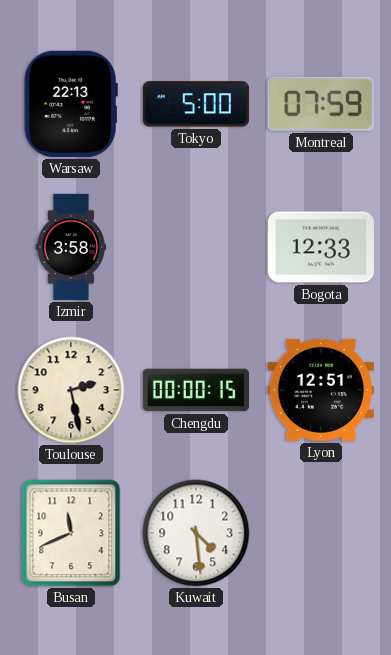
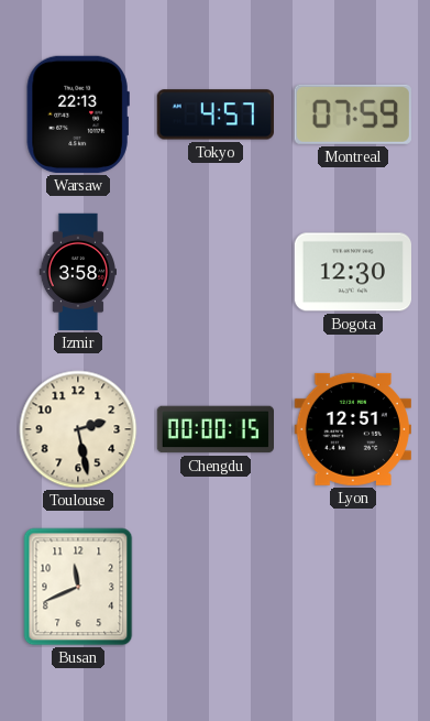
Tokyo: 5:00 -> 4:57 (216, 114)
Bogota: 12:33 -> 12:30 (352, 272)
Kuwait: 4:29 -> none (196, 533)
